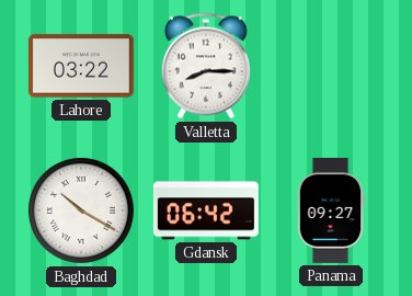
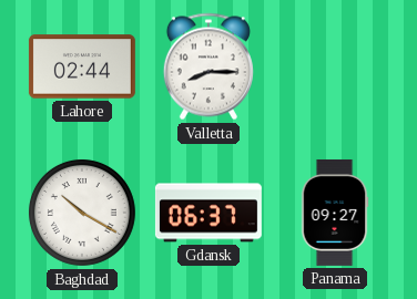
Lahore: 03:22 -> 02:44 (82, 66)
Gdansk: 06:42 -> 06:37 (208, 213)
